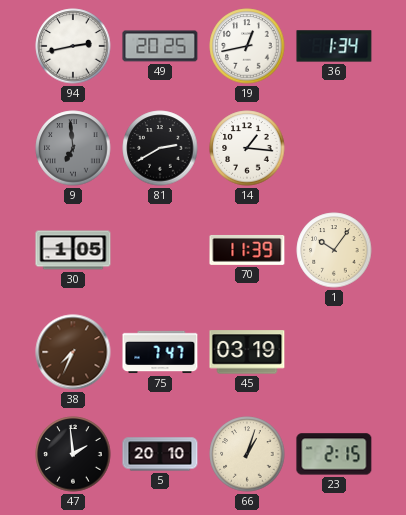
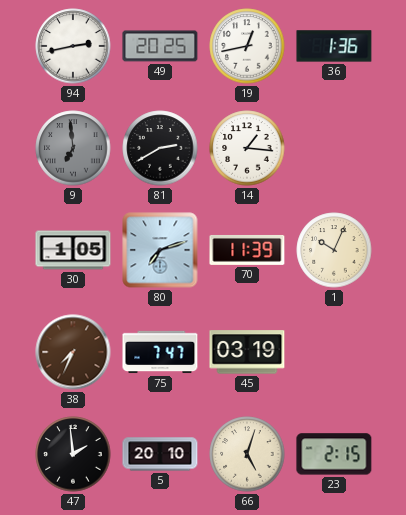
36: 1:34 -> 1:36 (334, 46)
80: none -> 7:12 (160, 250)
1: 10:06 -> 10:04 (334, 250)
66: 1:03 -> 5:03 (247, 454)
